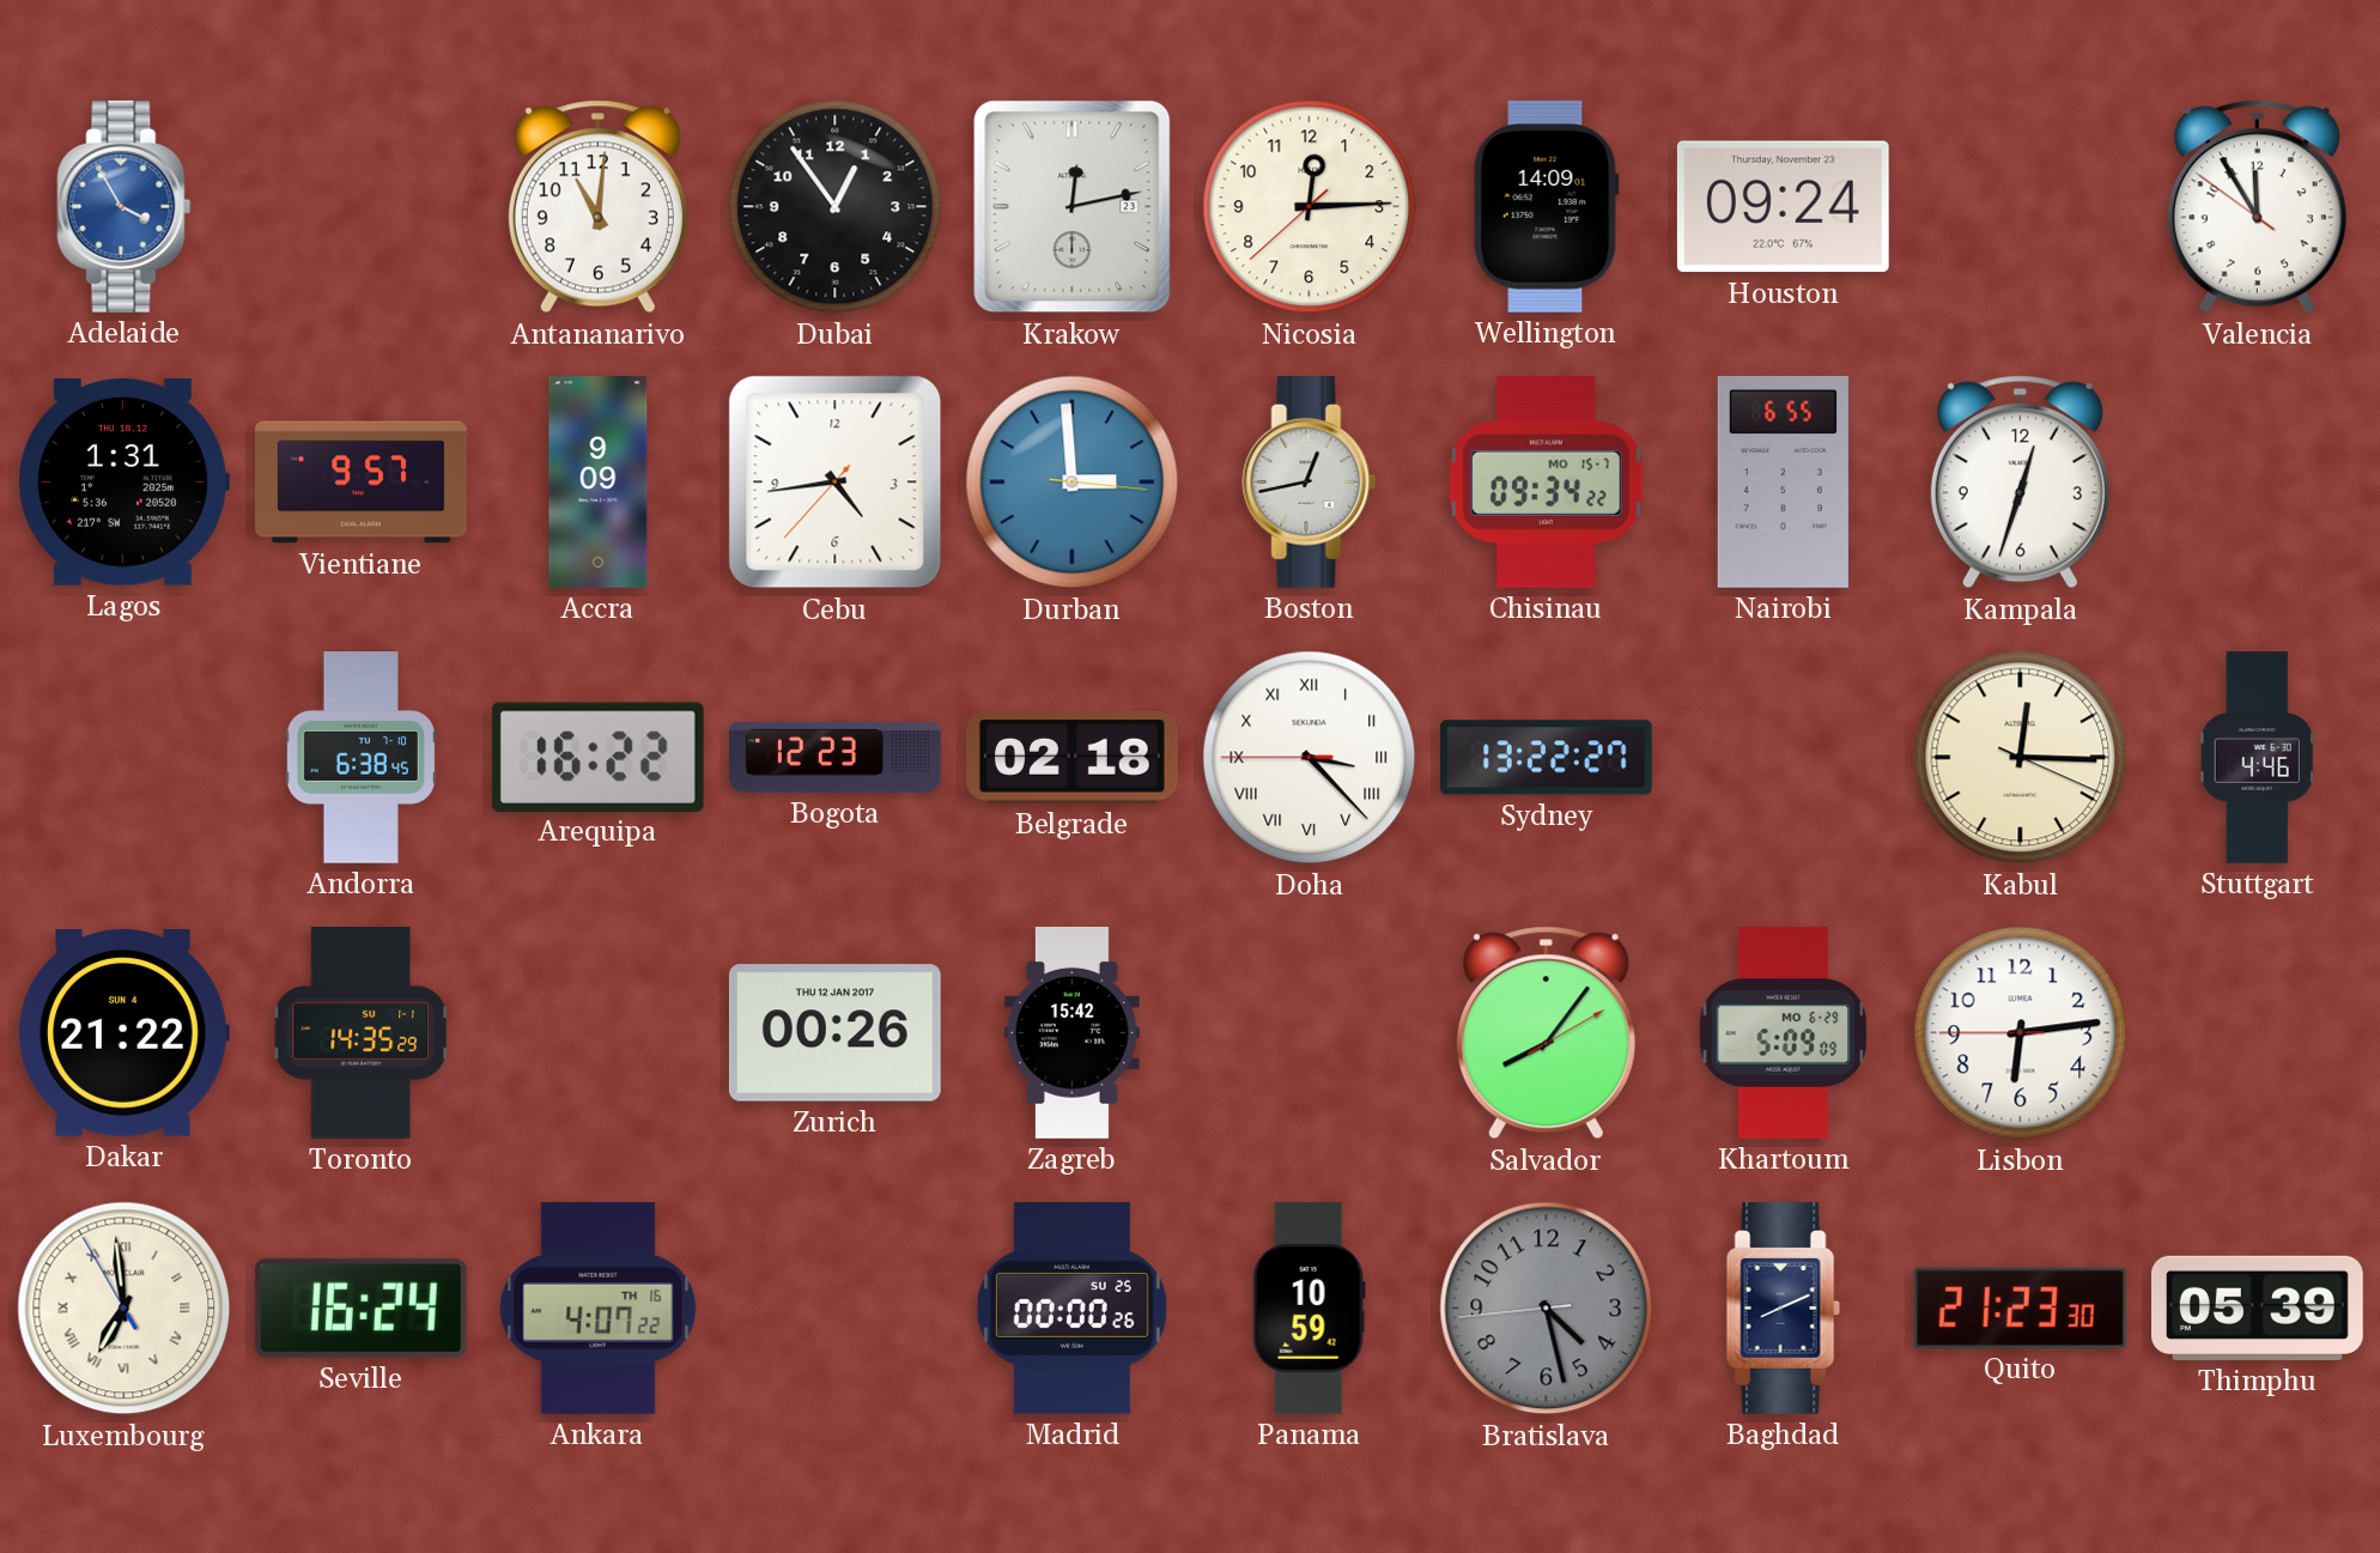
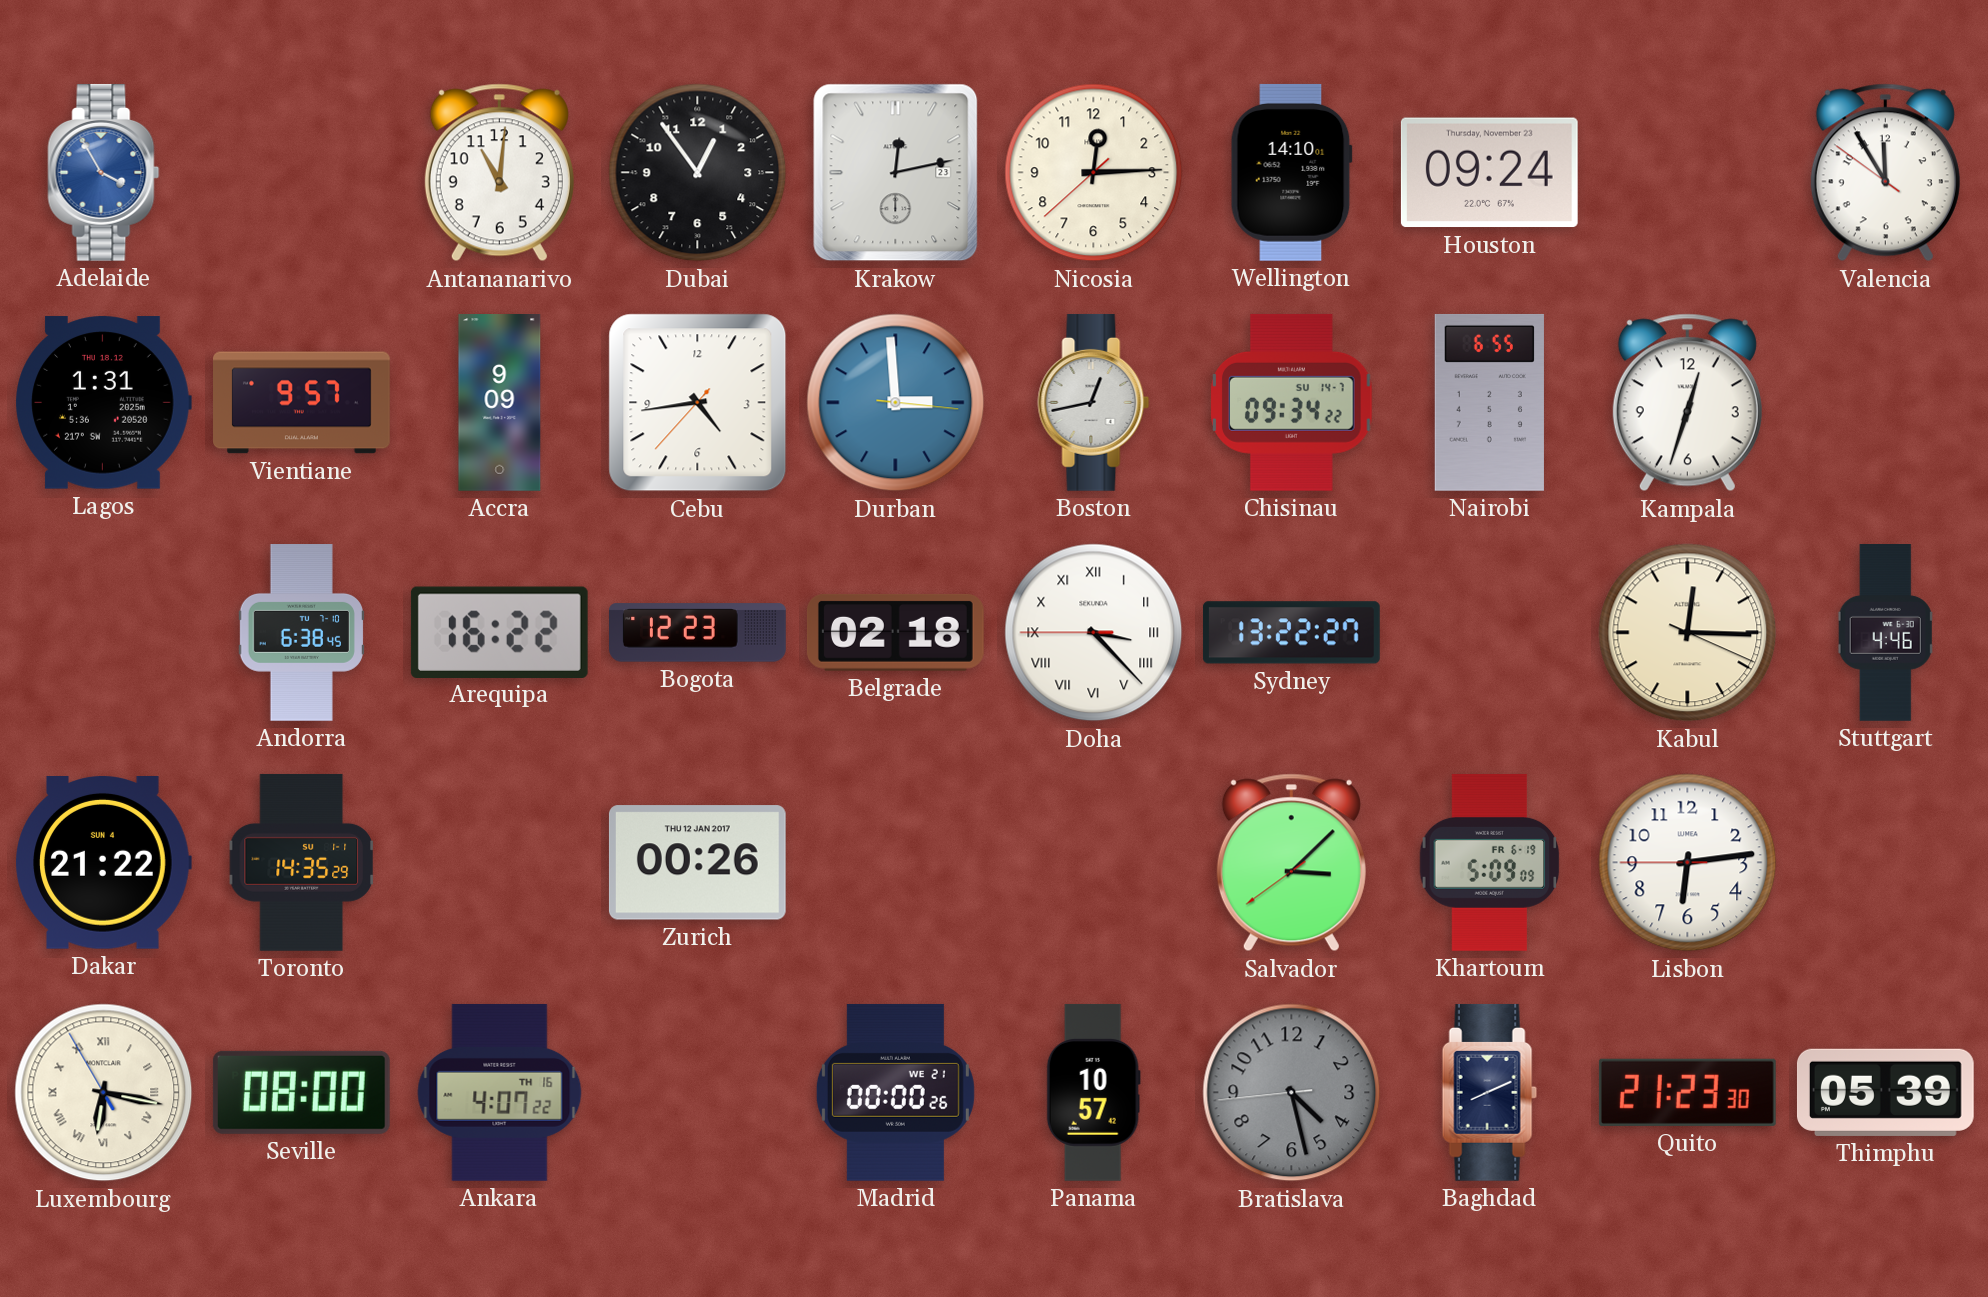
Wellington: 14:09 -> 14:10 (1291, 172)
Chisinau date: MO 15-7 -> SU 14-7 (1292, 402)
Zagreb: 15:42 -> none (1071, 1033)
Salvador: 8:06 -> 3:07 (1291, 863)
Khartoum date: MO 6-29 -> FR 6-19 (1490, 862)
Luxembourg: 6:58 -> 6:16 (104, 1093)
Seville: 16:24 -> 08:00 (301, 1092)
Madrid date: SU 25 -> WE 21 (895, 1092)
Panama: 10:59 -> 10:57 (1093, 1092)
